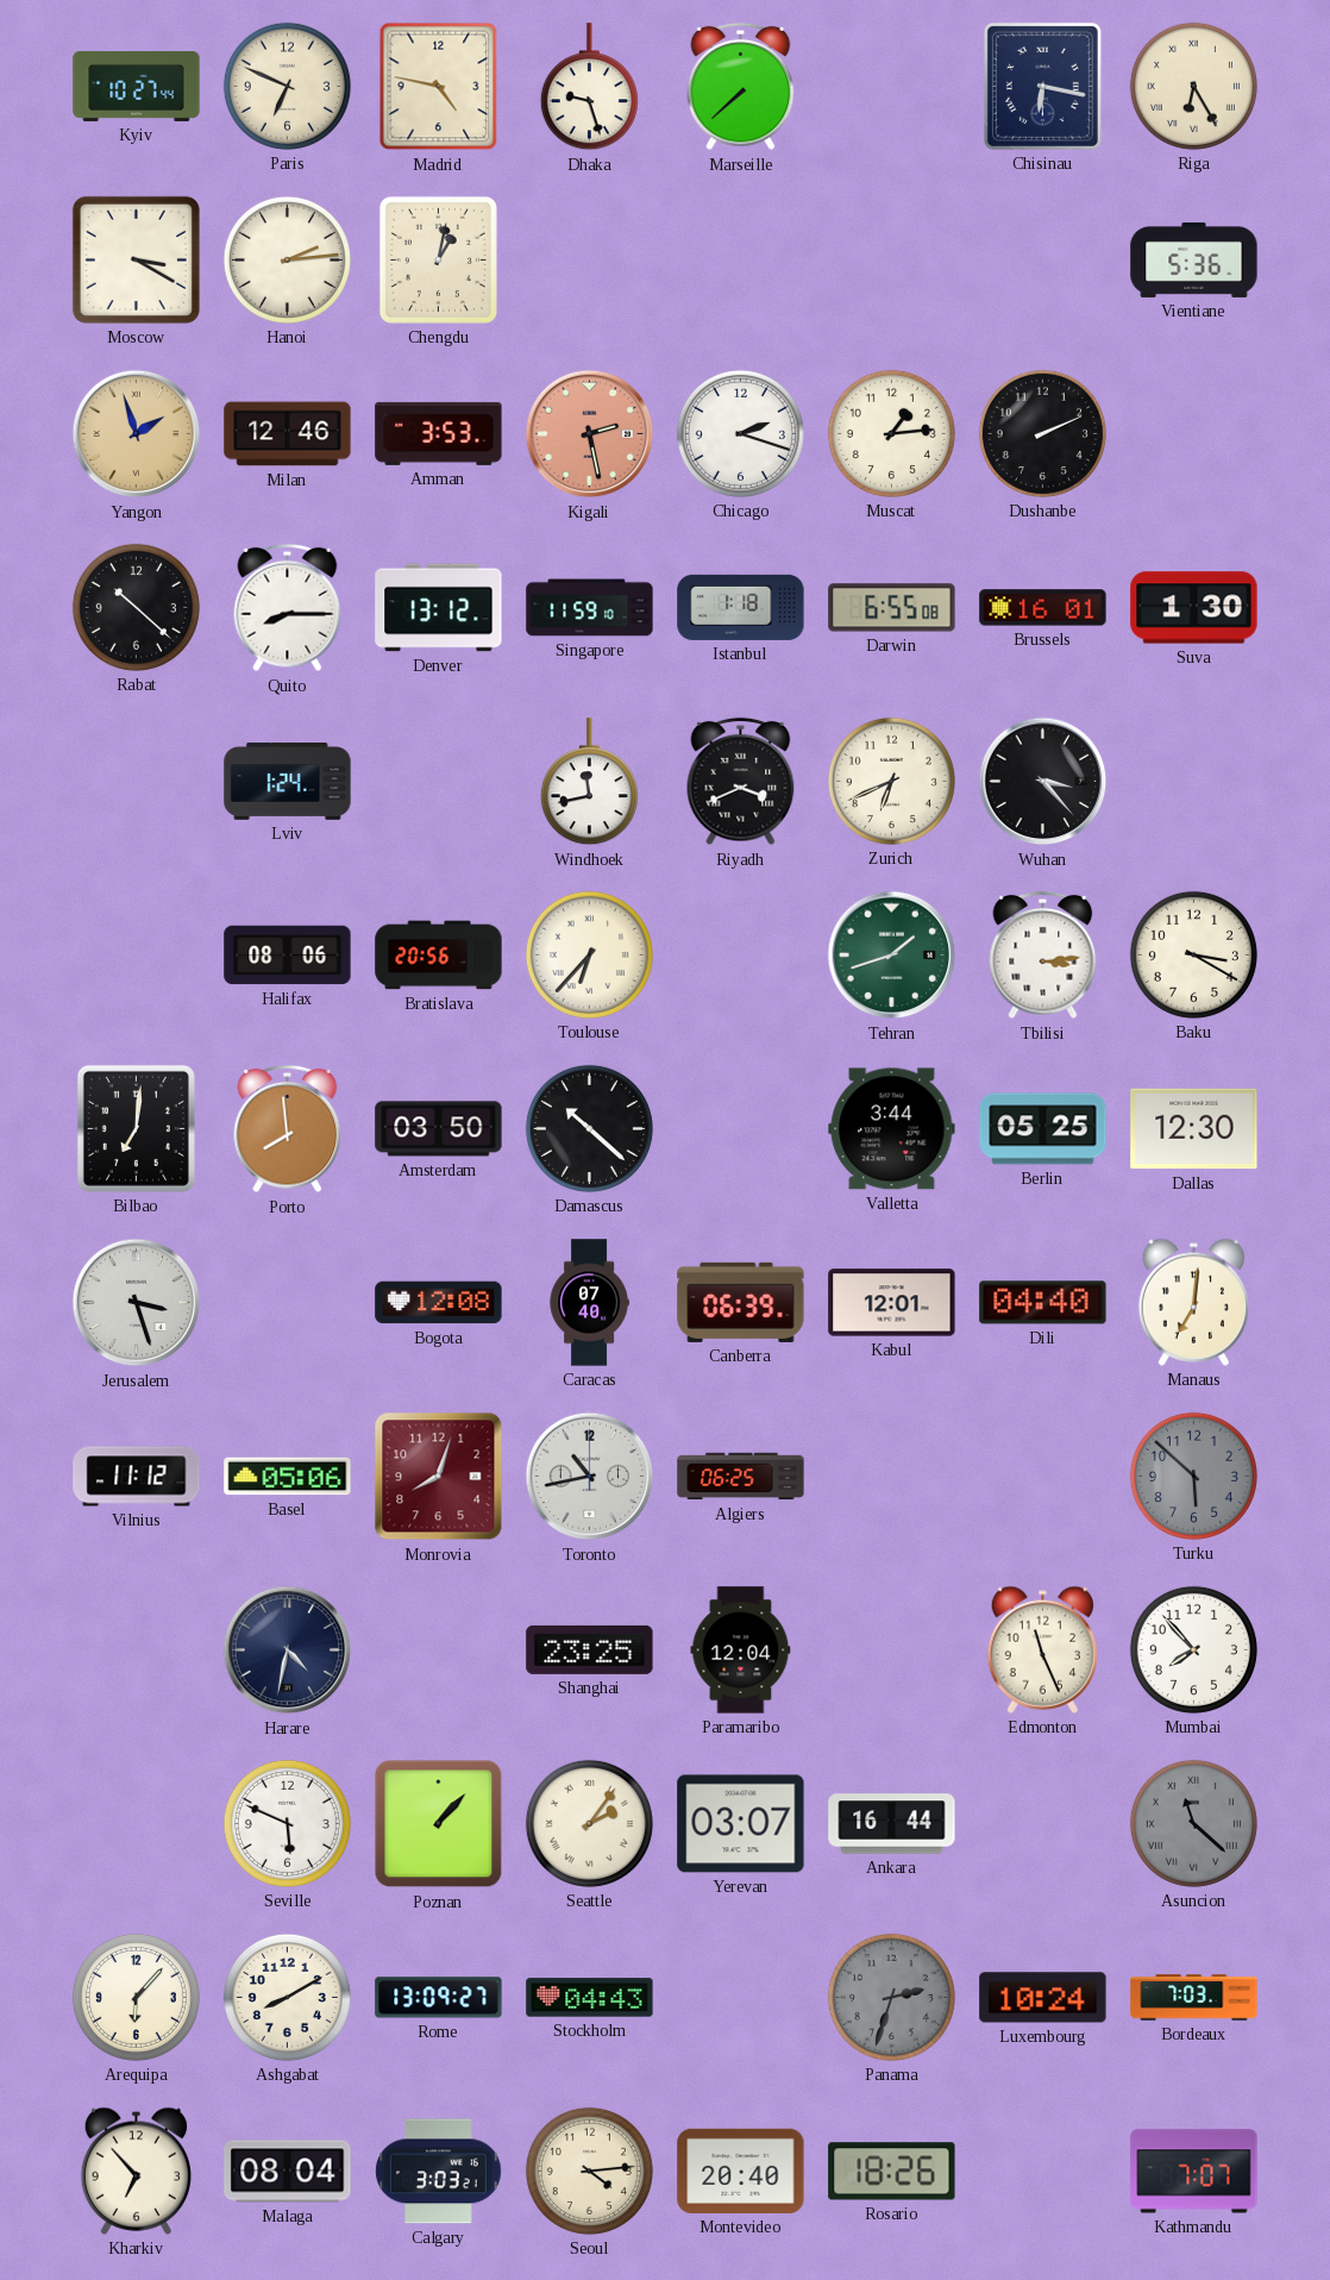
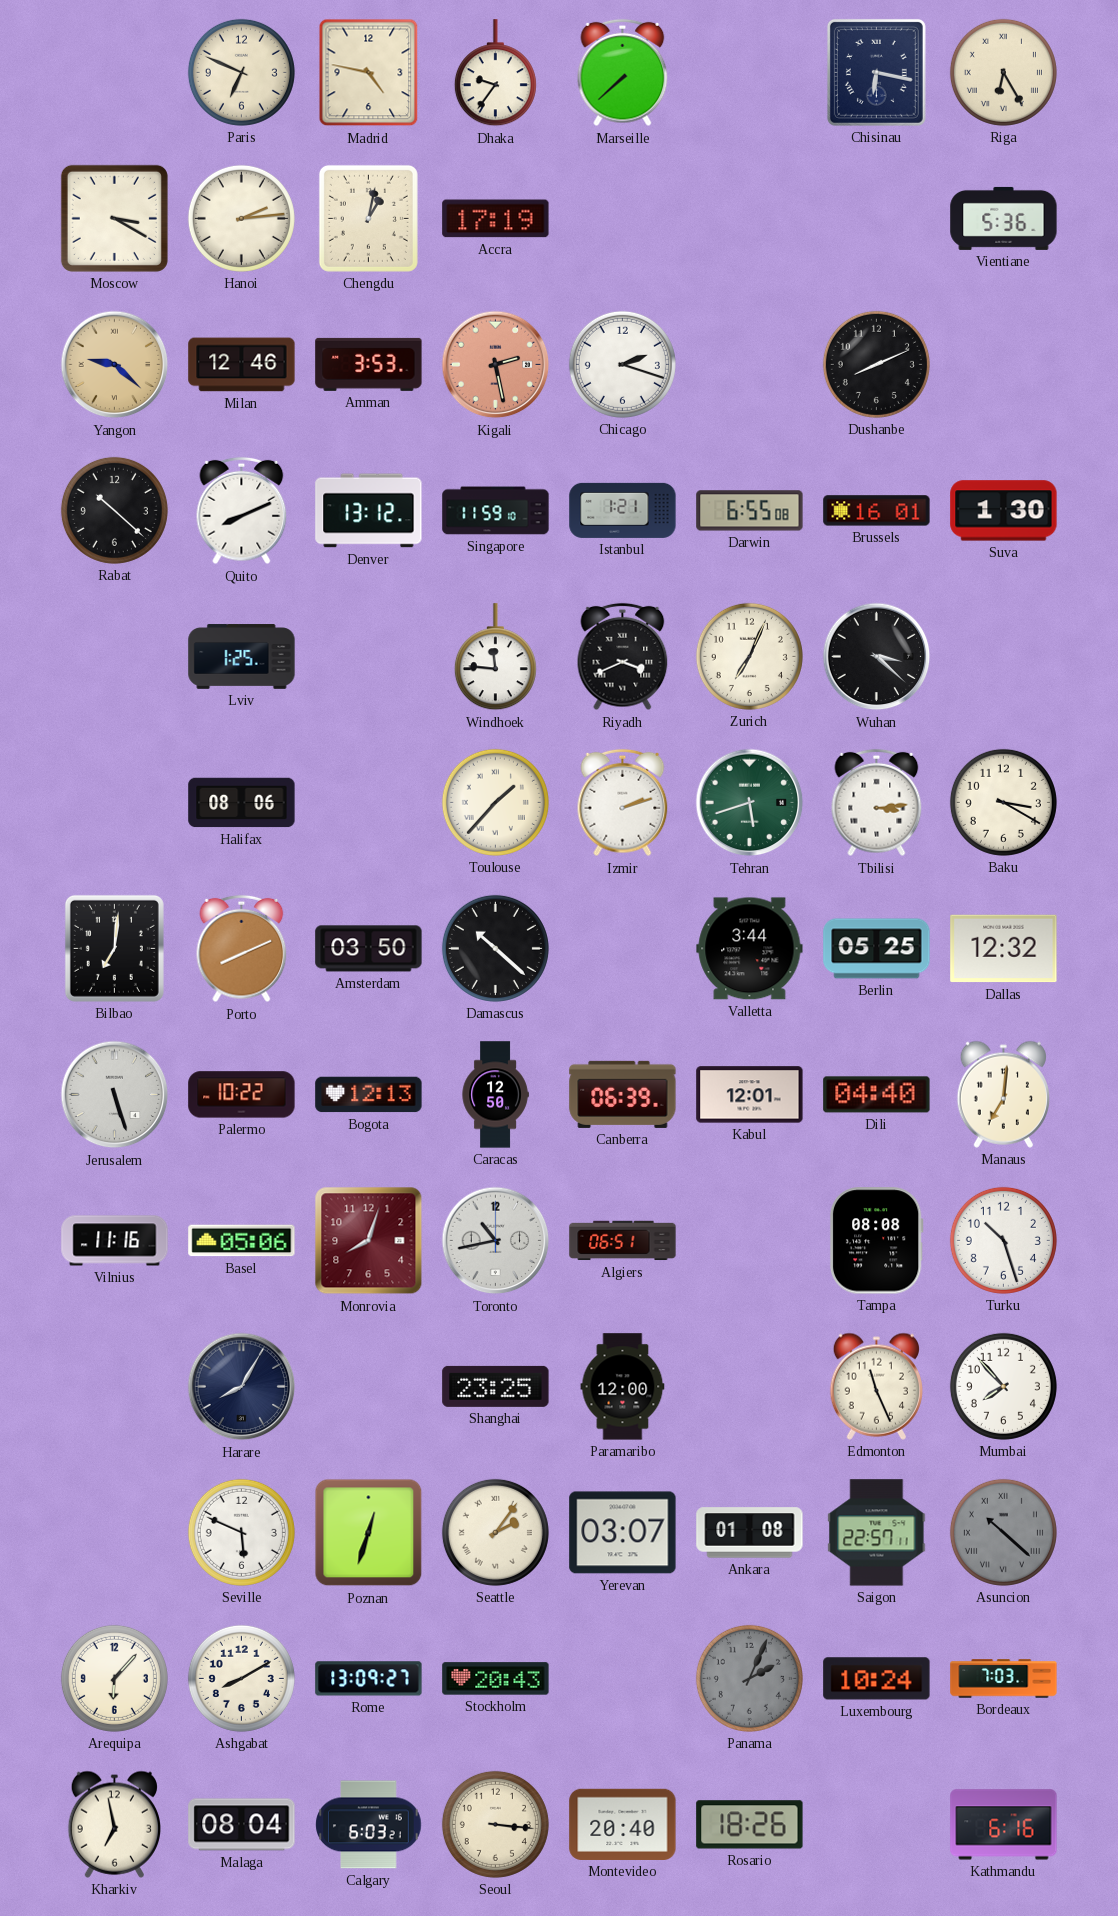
Kyiv: 10:27 -> none (137, 86)
Dhaka: 9:27 -> 9:36 (495, 73)
Accra: none -> 17:19 (496, 219)
Yangon: 1:57 -> 9:22 (115, 365)
Muscat: 1:14 -> none (891, 433)
Dushanbe: 2:11 -> 8:11 (876, 364)
Quito: 8:15 -> 8:11 (242, 511)
Istanbul: 1:18 -> 1:21 (623, 510)
Lviv: 1:24 -> 1:25 (242, 657)
Windhoek: 11:43 -> 11:46 (495, 657)
Zurich: 6:41 -> 7:04 (749, 656)
Wuhan: 3:23 -> 3:22 (877, 657)
Bratislava: 20:56 -> none (439, 956)
Toulouse: 6:37 -> 1:37 (495, 802)
Izmir: none -> 2:12 (623, 803)
Tehran: 1:42 -> 5:42 (750, 803)
Porto: 7:59 -> 8:11 (242, 949)
Dallas: 12:30 -> 12:32 (1004, 949)
Jerusalem: 3:27 -> 5:27 (115, 1095)
Palermo: none -> 10:22 (242, 1095)
Bogota: 12:08 -> 12:13 (369, 1095)
Caracas: 07:40 -> 12:50 (495, 1095)
Vilnius: 11:12 -> 11:16 (115, 1241)
Algiers: 06:25 -> 06:51 (623, 1241)
Tampa: none -> 08:08 (876, 1241)
Turku: 5:52 -> 10:27 (1003, 1240)
Turku dial: grey -> white (1003, 1240)
Harare: 4:32 -> 8:05 (242, 1387)
Paramaribo: 12:04 -> 12:00 (623, 1387)
Poznan: 1:07 -> 12:33 (369, 1533)
Ankara: 16:44 -> 01:08 (750, 1533)
Saigon: none -> 22:57 (877, 1533)
Asuncion: 11:22 -> 10:22 (1003, 1532)
Stockholm: 04:43 -> 20:43 (496, 1679)
Panama: 2:33 -> 2:04 (749, 1678)
Kharkiv: 6:53 -> 6:58 (114, 1824)
Calgary: 3:03 -> 6:03 (369, 1825)
Seoul: 4:14 -> 3:16 (495, 1824)
Kathmandu: 7:07 -> 6:16 (1004, 1825)
